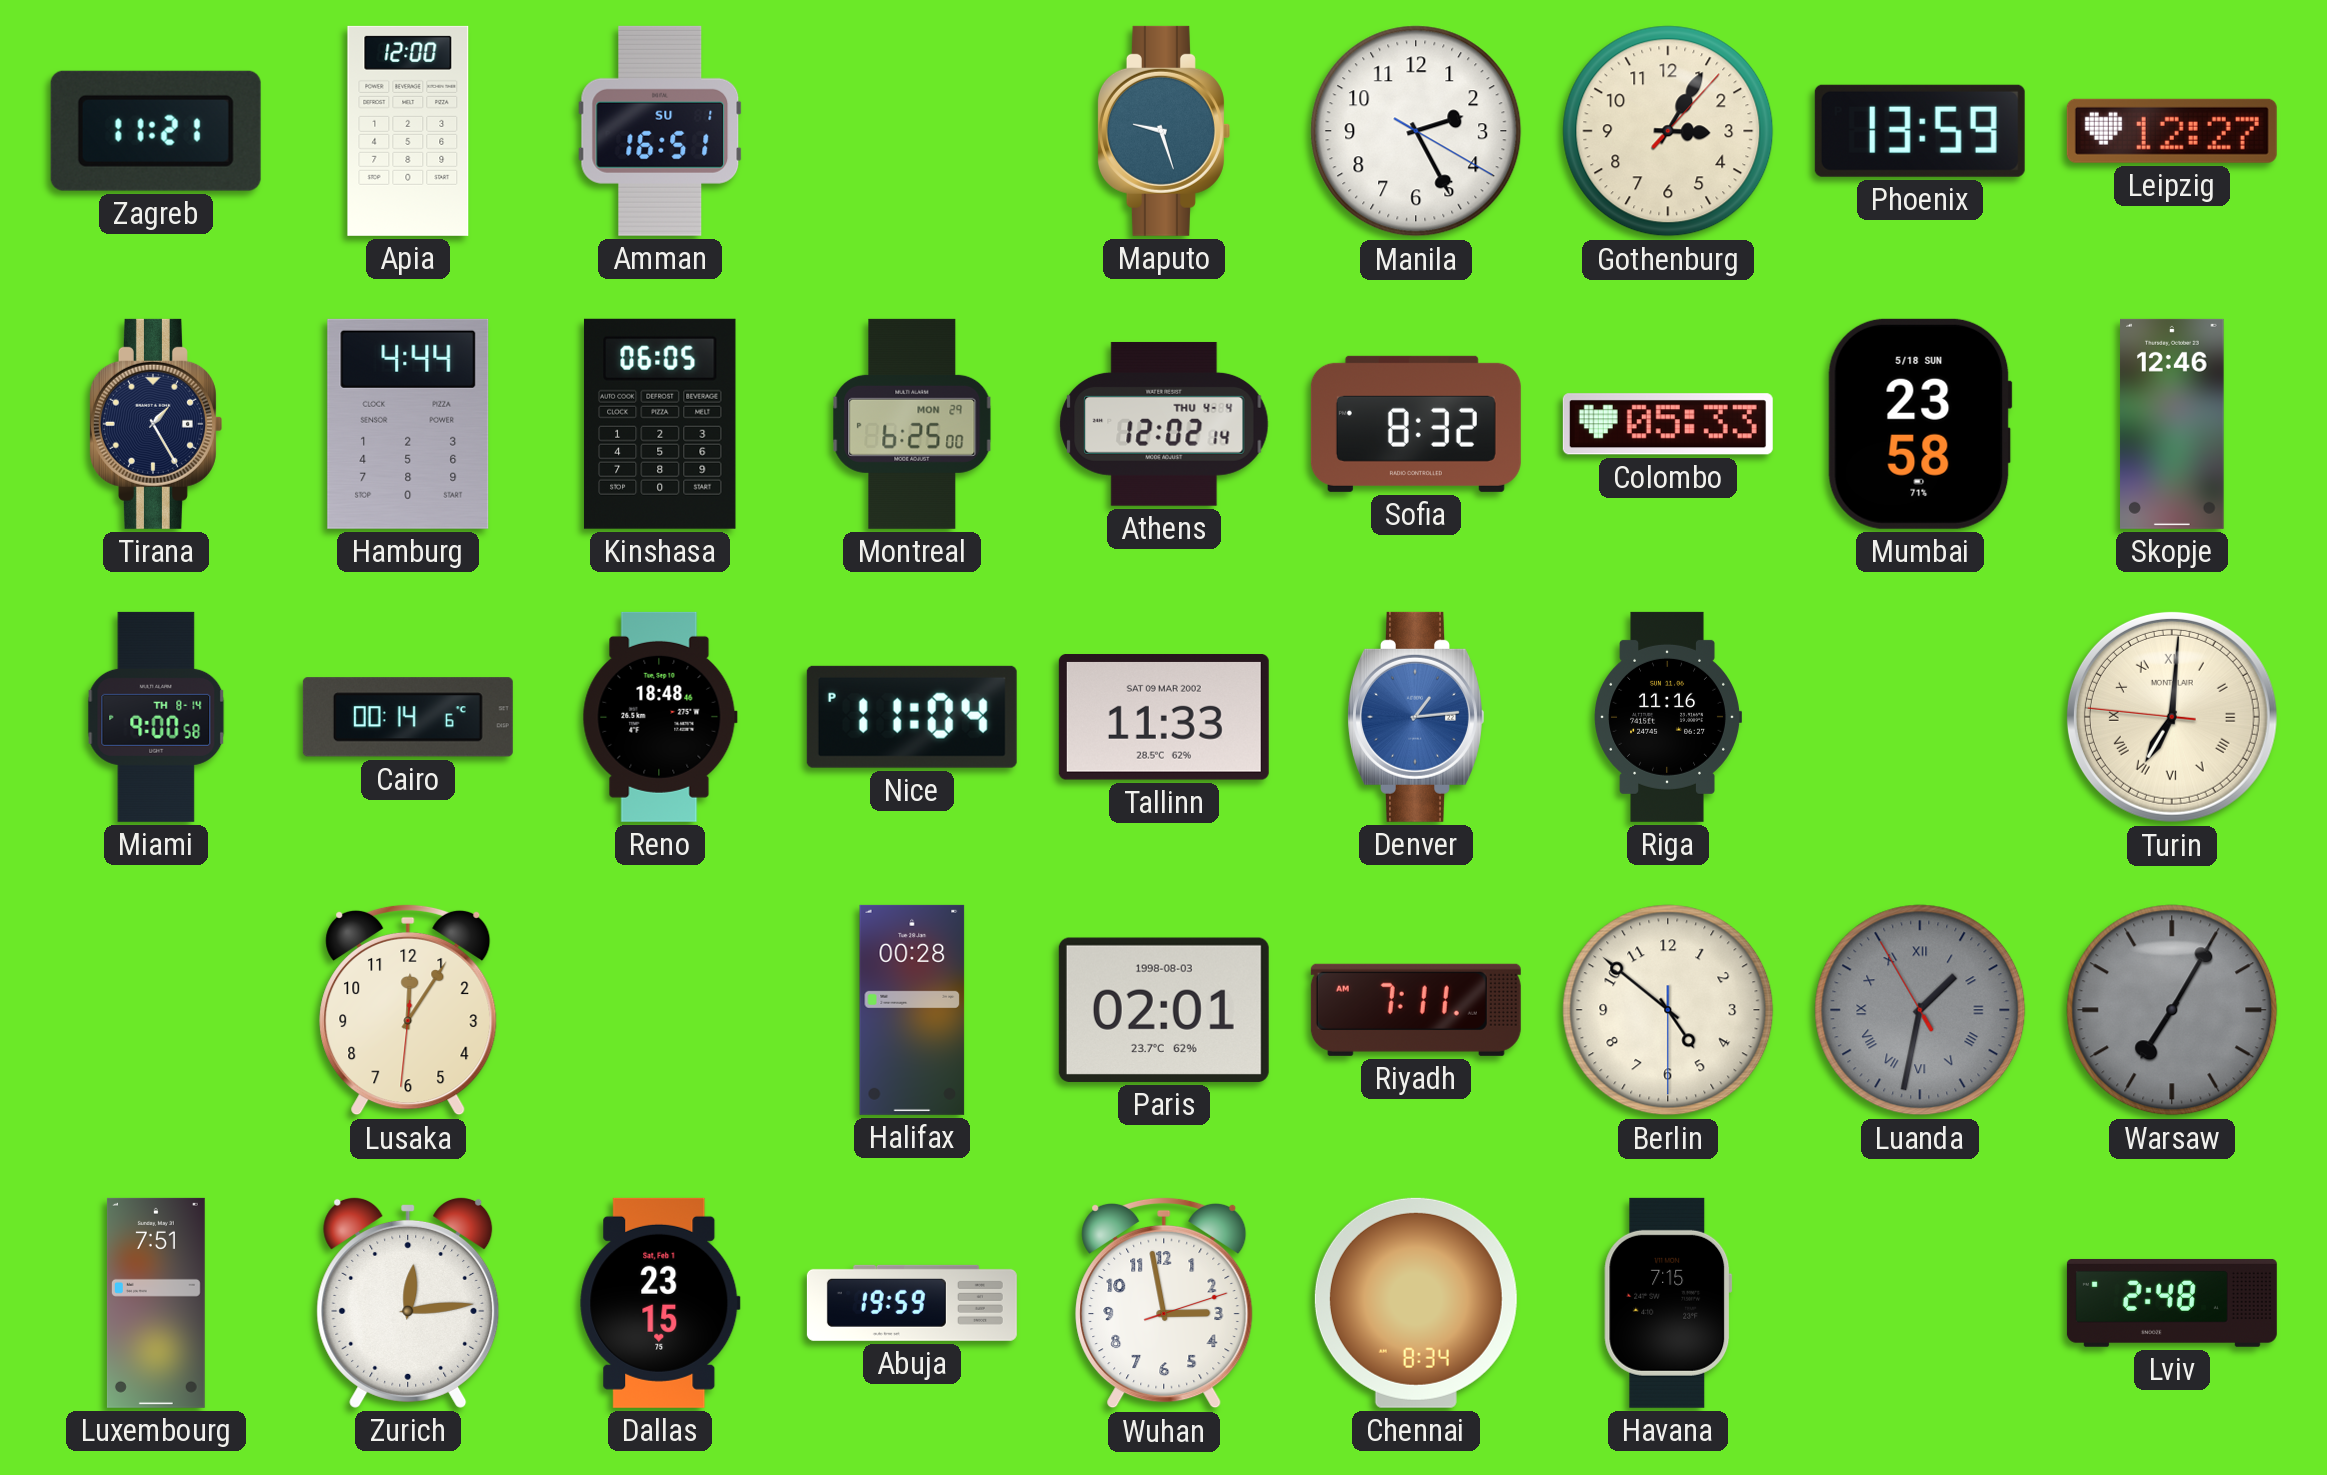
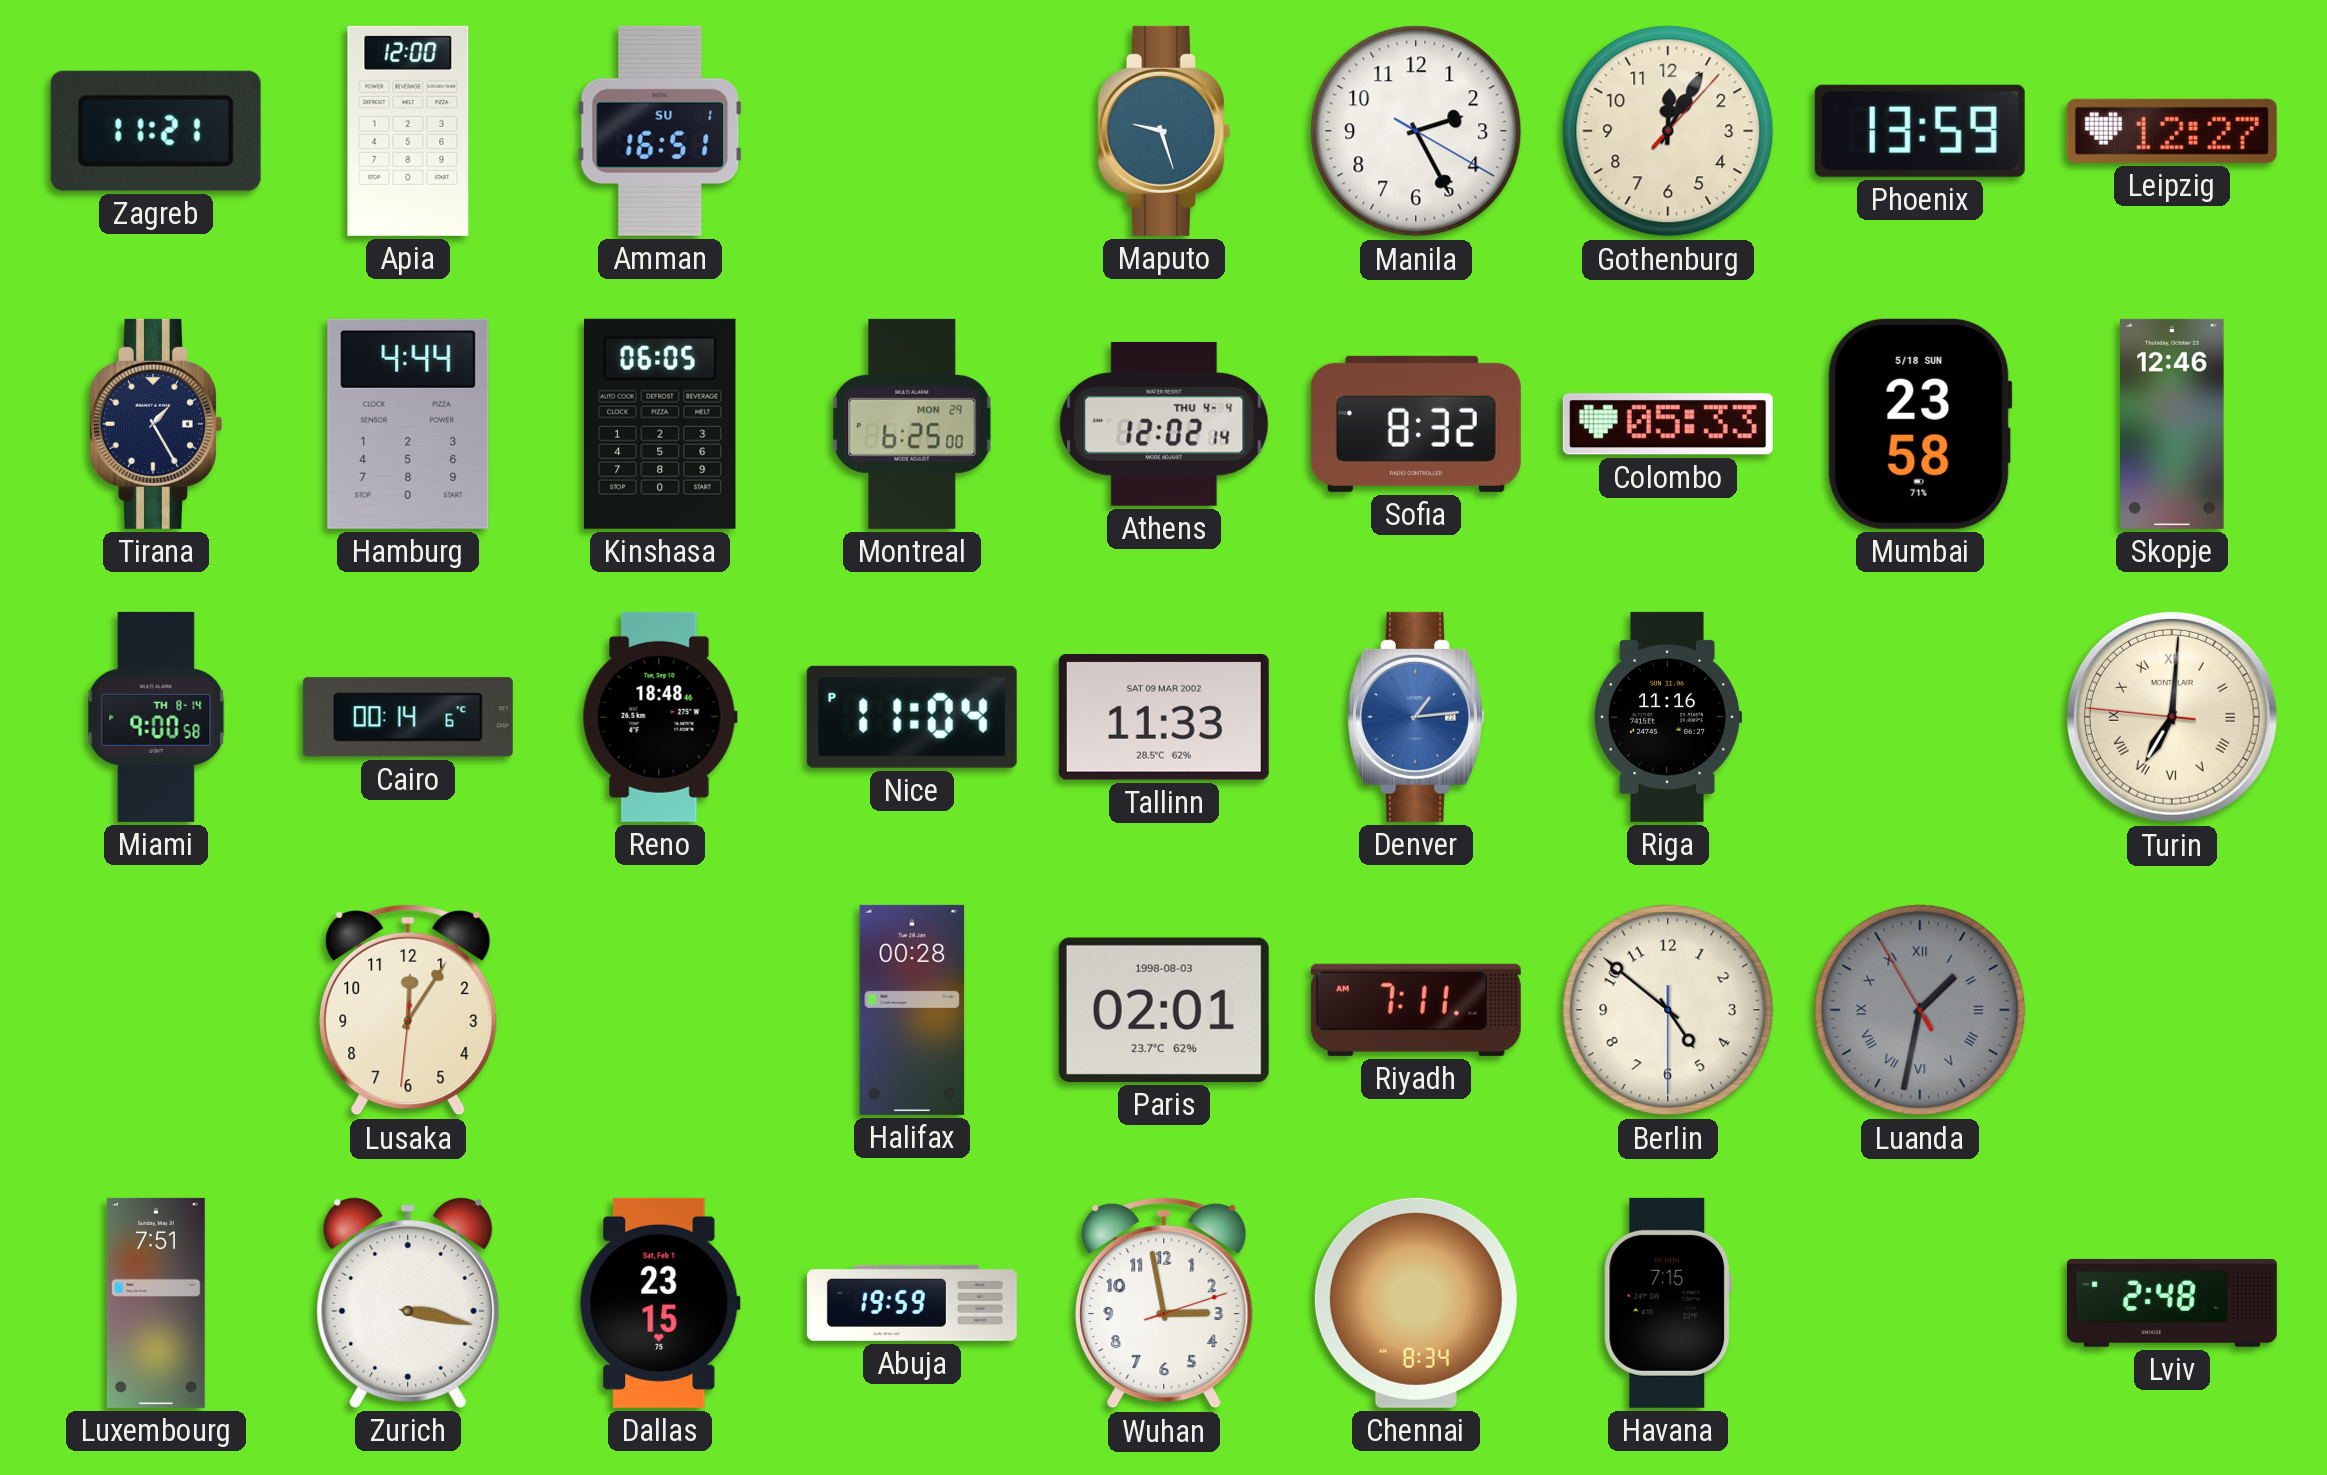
Gothenburg: 3:05 -> 12:05 (1668, 131)
Warsaw: 7:05 -> none (2172, 1010)
Zurich: 12:14 -> 3:17 (408, 1302)
